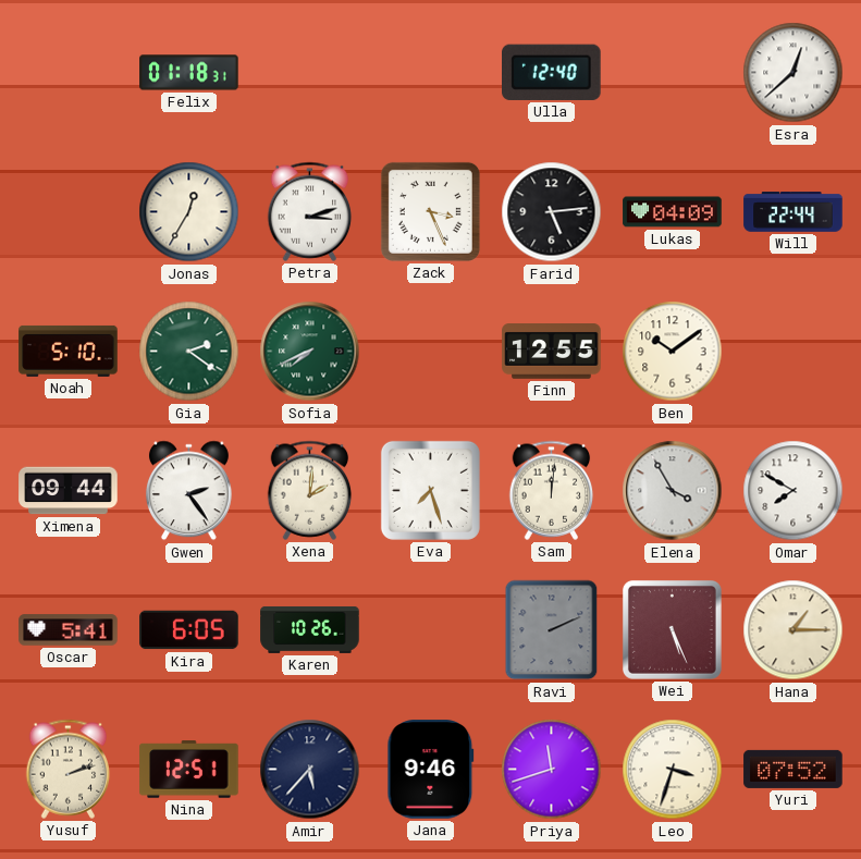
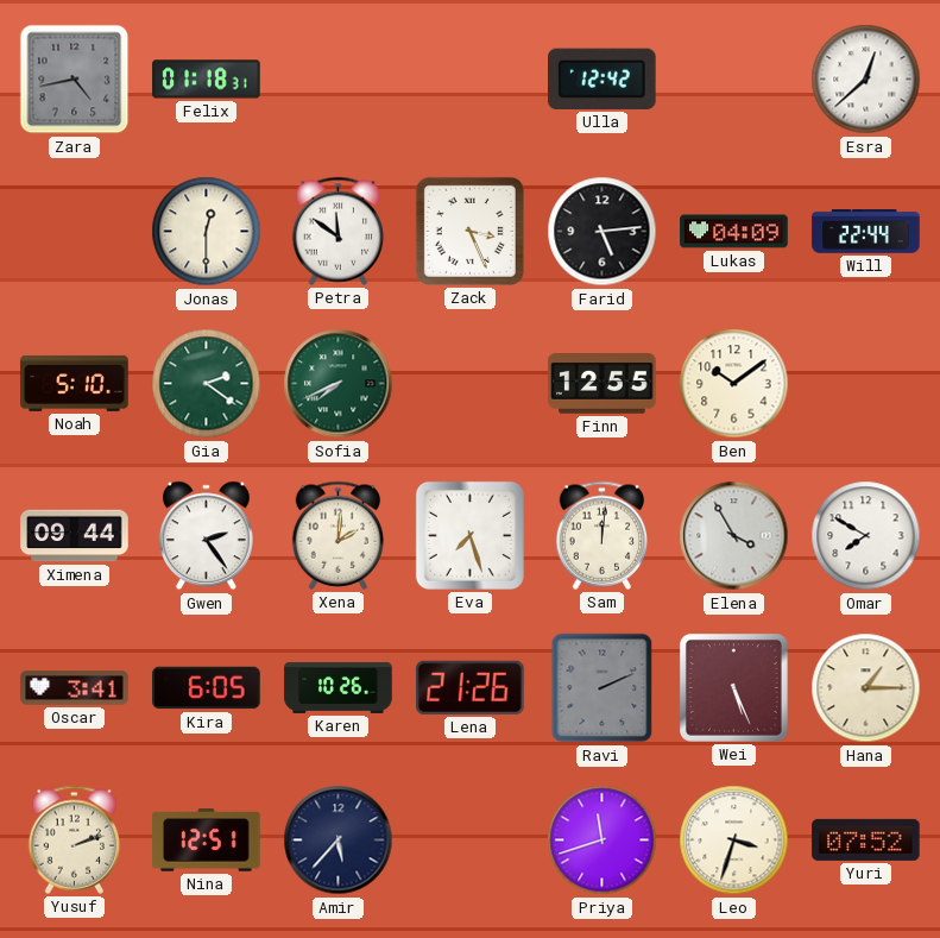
Zara: none -> 4:43 (75, 80)
Ulla: 12:40 -> 12:42 (603, 78)
Jonas: 12:35 -> 12:30 (207, 232)
Petra: 3:12 -> 11:51 (339, 231)
Oscar: 5:41 -> 3:41 (75, 688)
Lena: none -> 21:26 (471, 687)
Jana: 9:46 -> none (431, 770)
